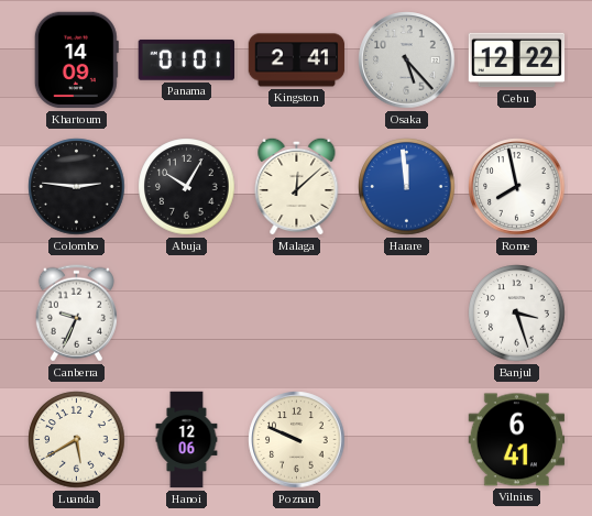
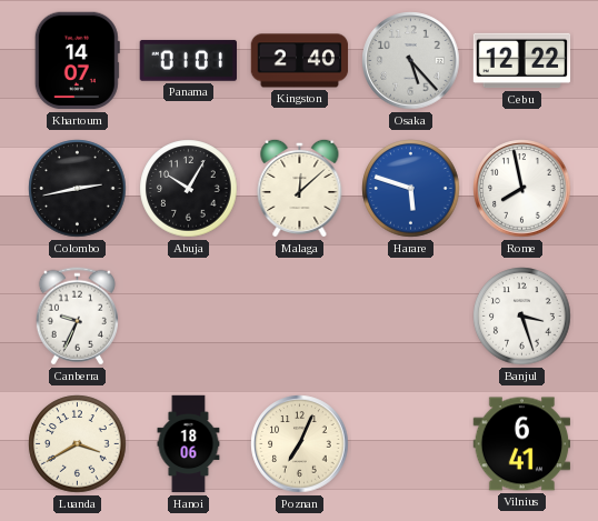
Khartoum: 14:09 -> 14:07 (77, 61)
Kingston: 2:41 -> 2:40 (300, 61)
Colombo: 2:46 -> 2:43 (78, 189)
Harare: 11:59 -> 5:48 (411, 189)
Luanda: 5:40 -> 3:40 (78, 444)
Hanoi: 12:06 -> 18:06 (189, 444)
Poznan: 9:49 -> 7:04 (300, 444)
